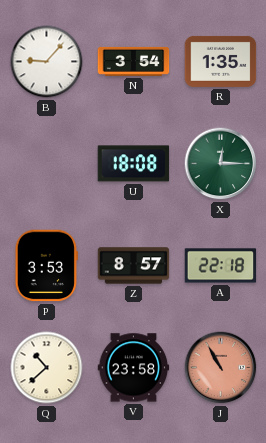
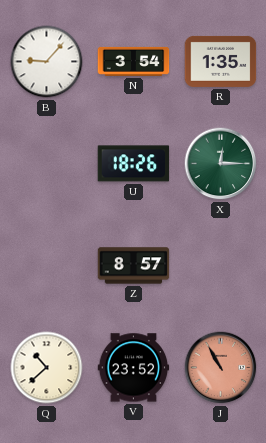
U: 18:08 -> 18:26 (134, 164)
P: 3:53 -> none (46, 266)
A: 22:18 -> none (221, 266)
V: 23:58 -> 23:52 (134, 368)
